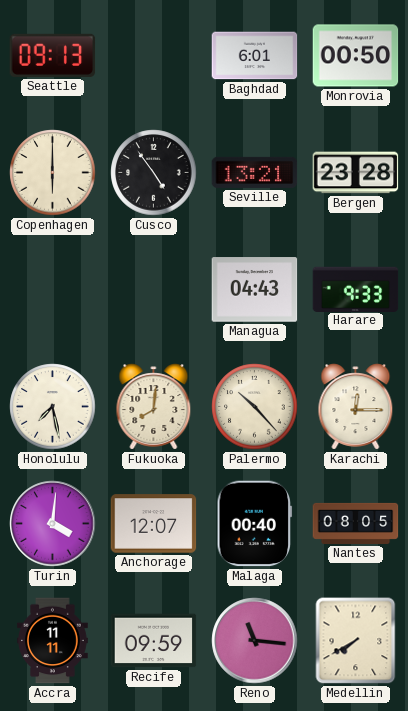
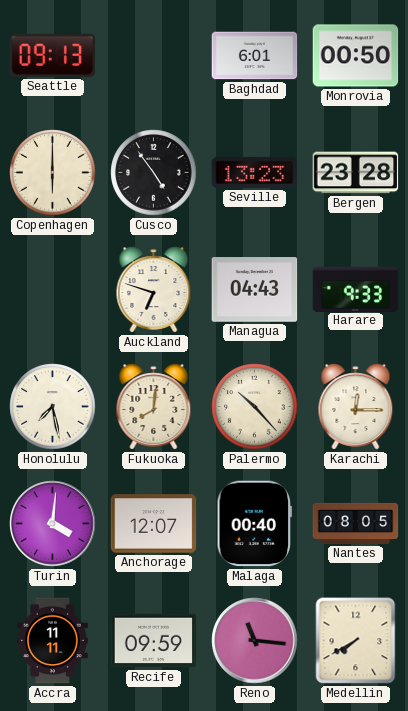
Seville: 13:21 -> 13:23 (255, 172)
Auckland: none -> 6:48 (154, 290)
